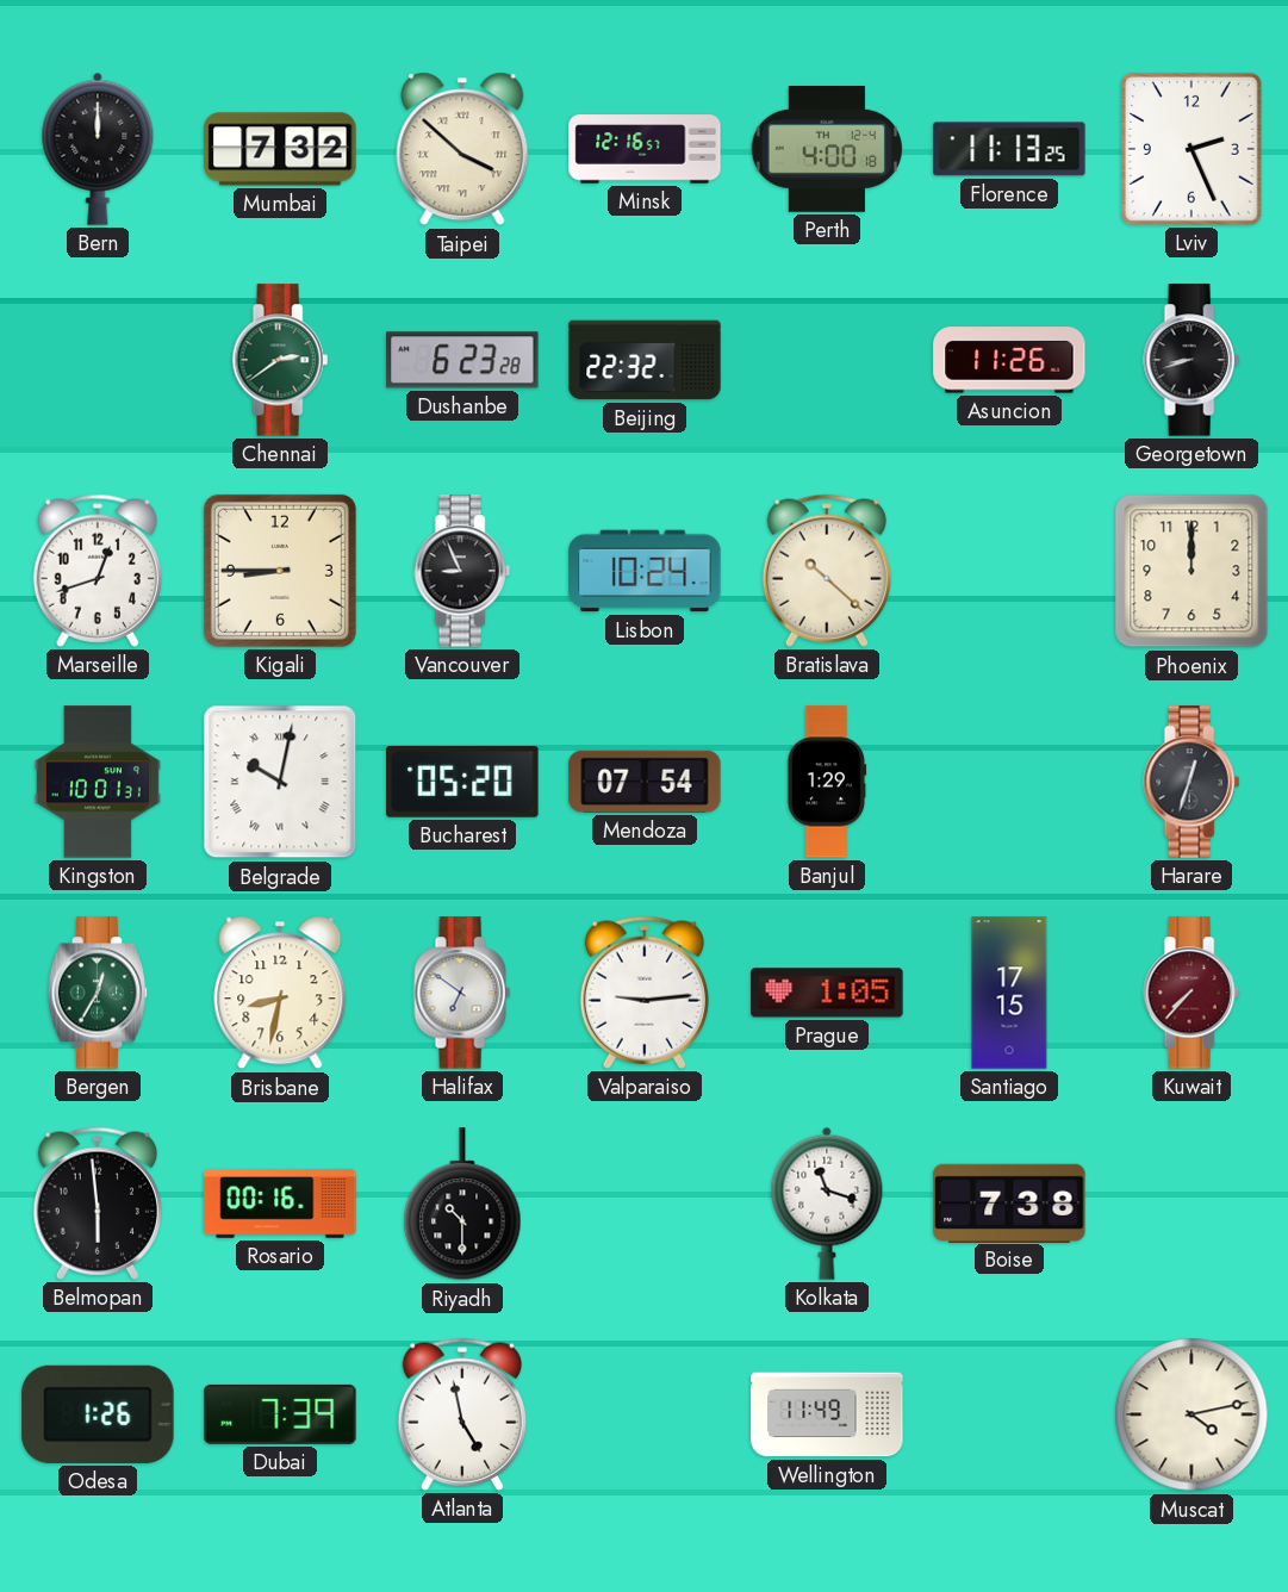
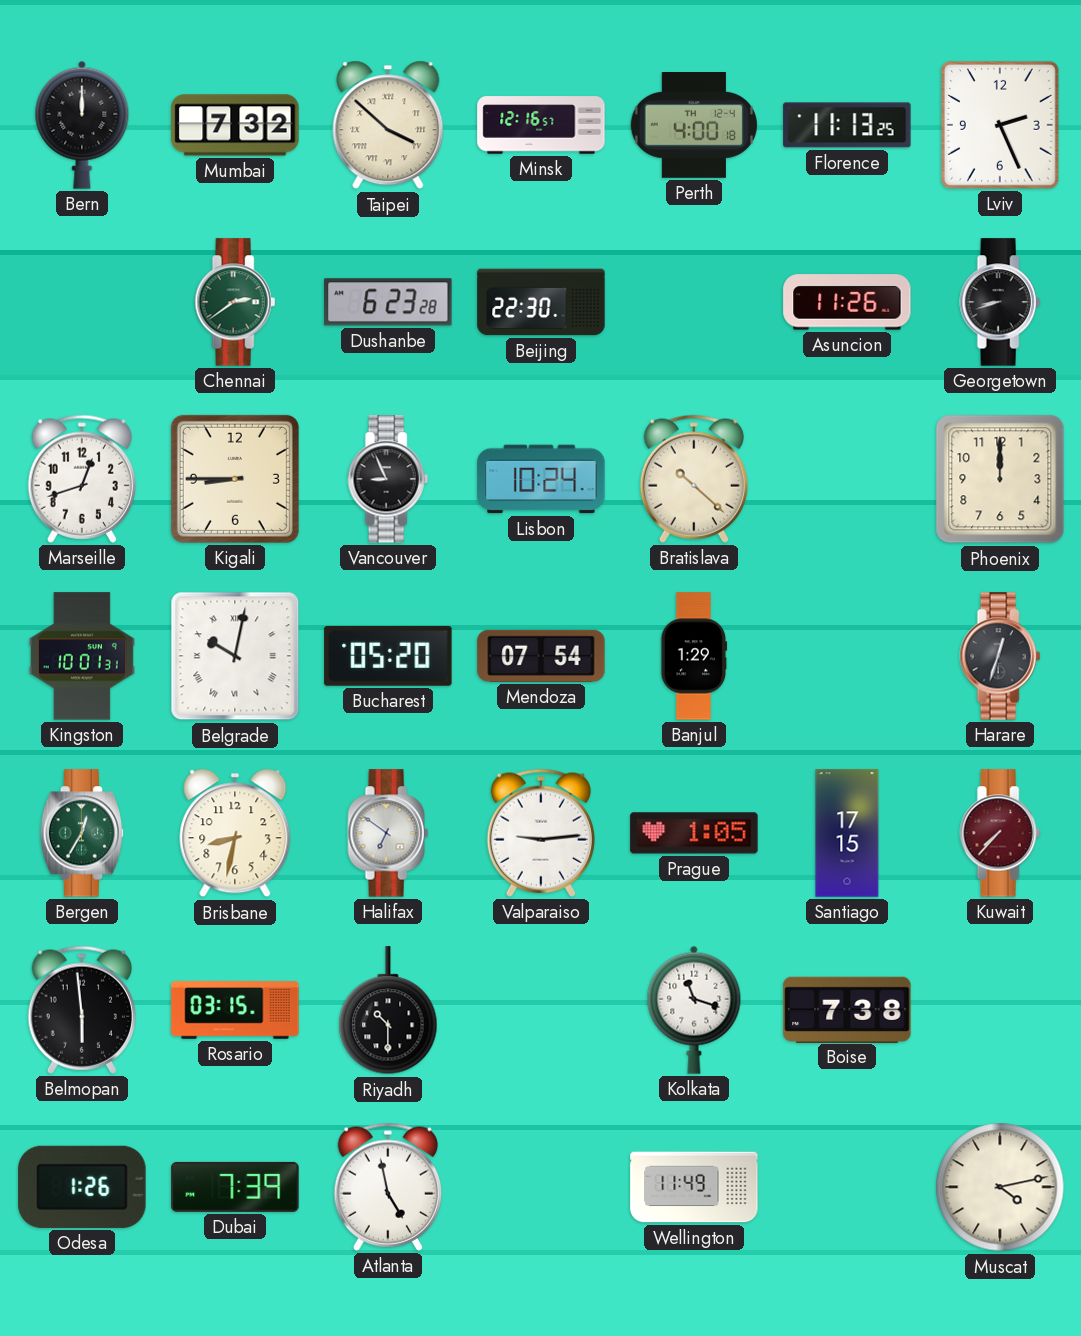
Beijing: 22:32 -> 22:30 (541, 302)
Rosario: 00:16 -> 03:15 (235, 1010)
